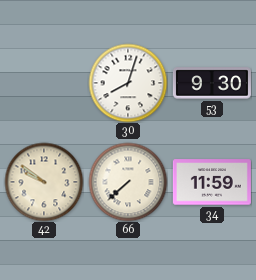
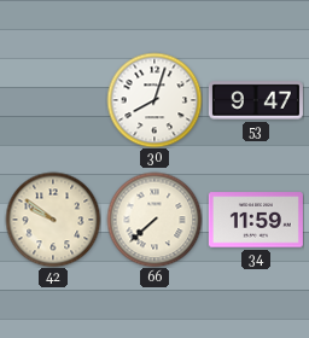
53: 9:30 -> 9:47 (256, 100)
